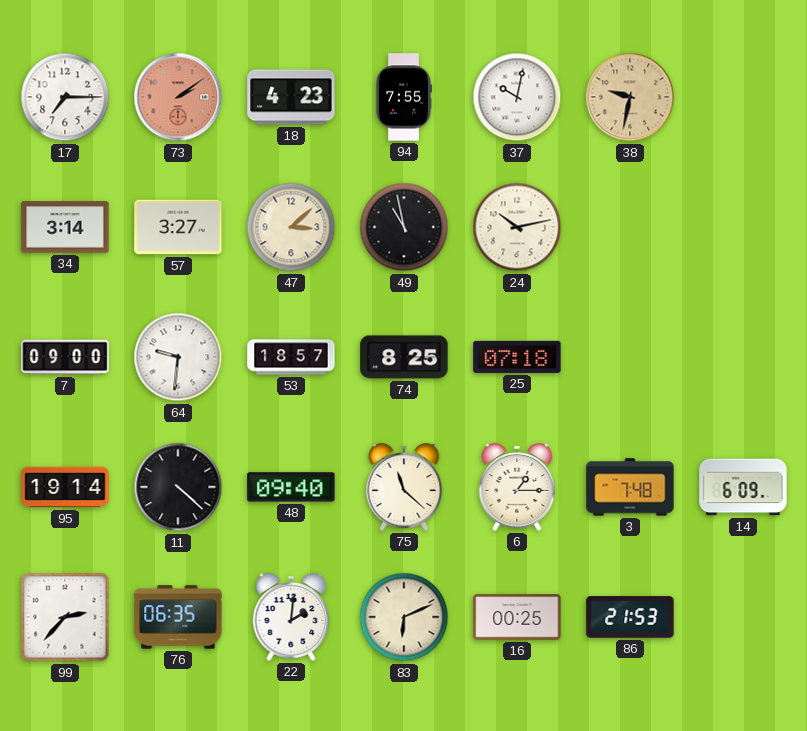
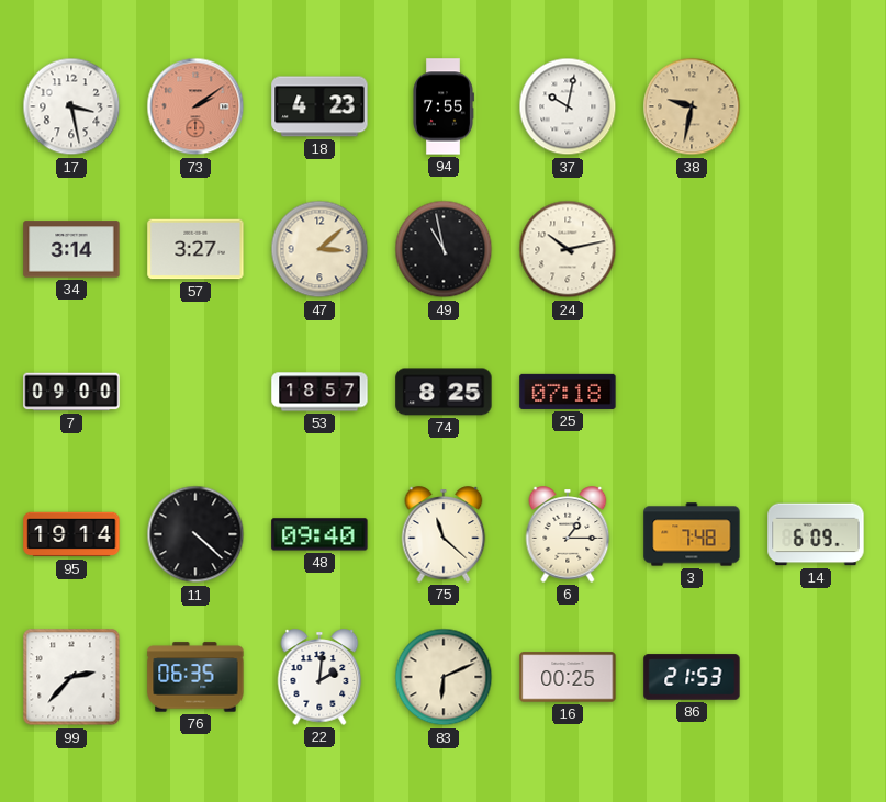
17: 7:15 -> 3:28 (71, 106)
64: 9:31 -> none (178, 357)
